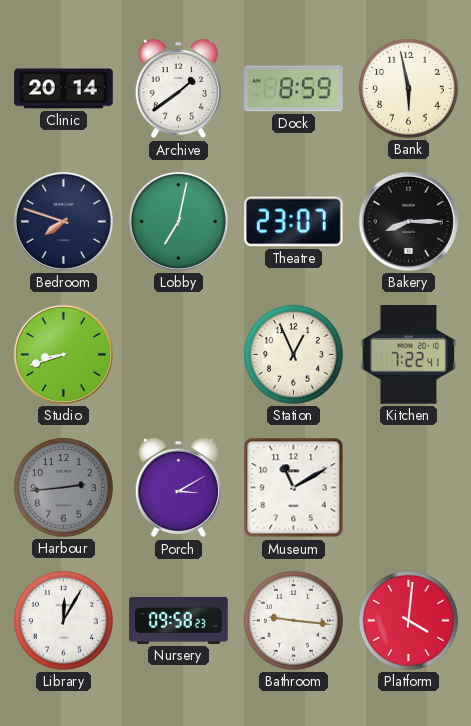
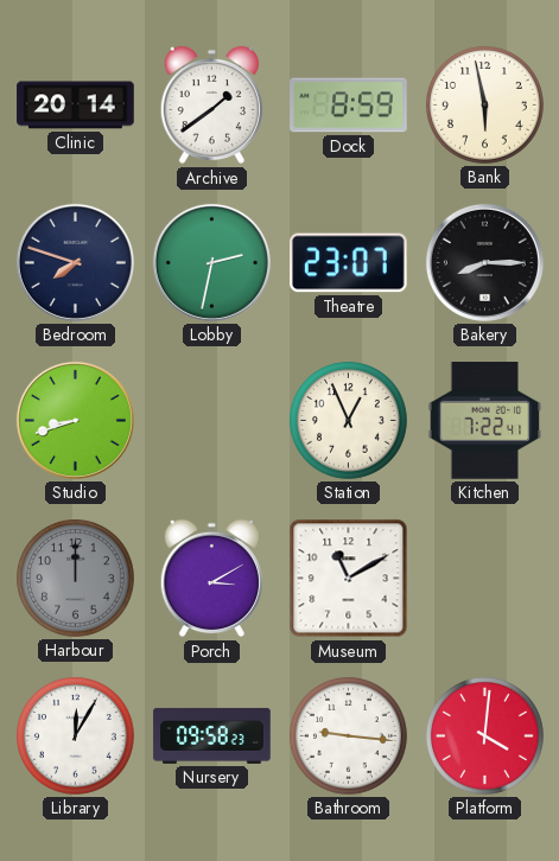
Lobby: 7:02 -> 2:32 (211, 262)
Harbour: 2:44 -> 12:00 (75, 578)
